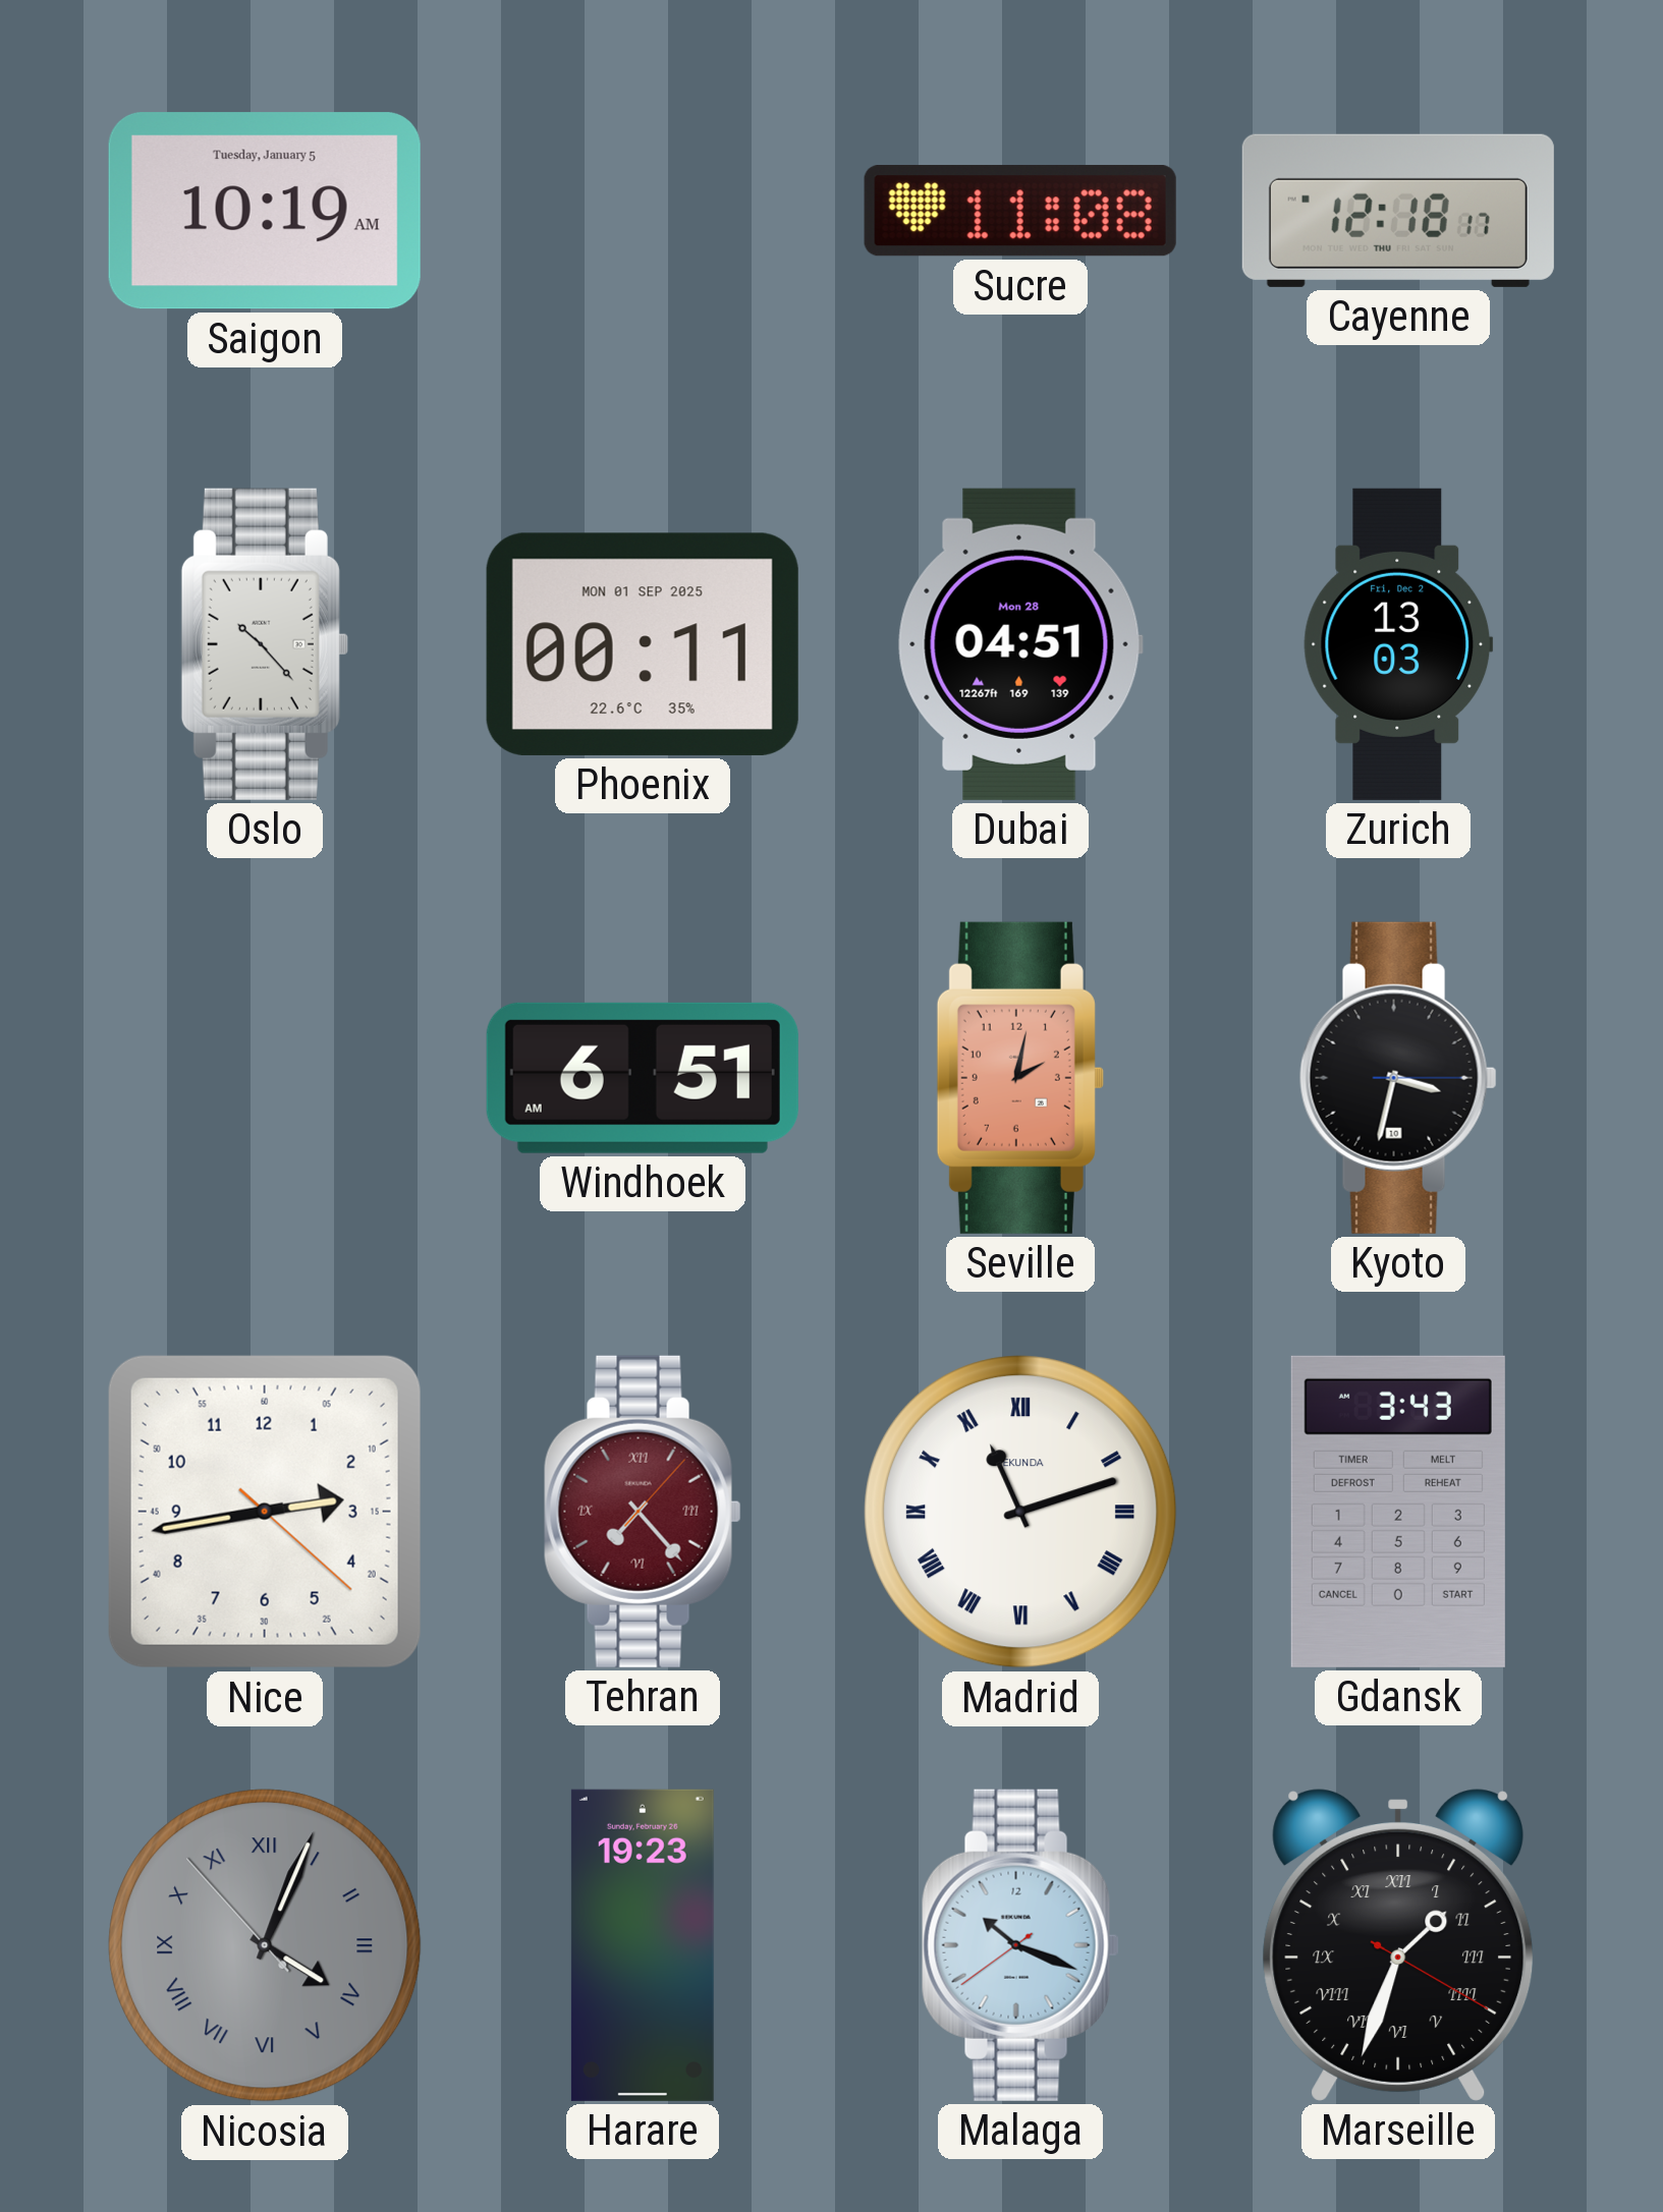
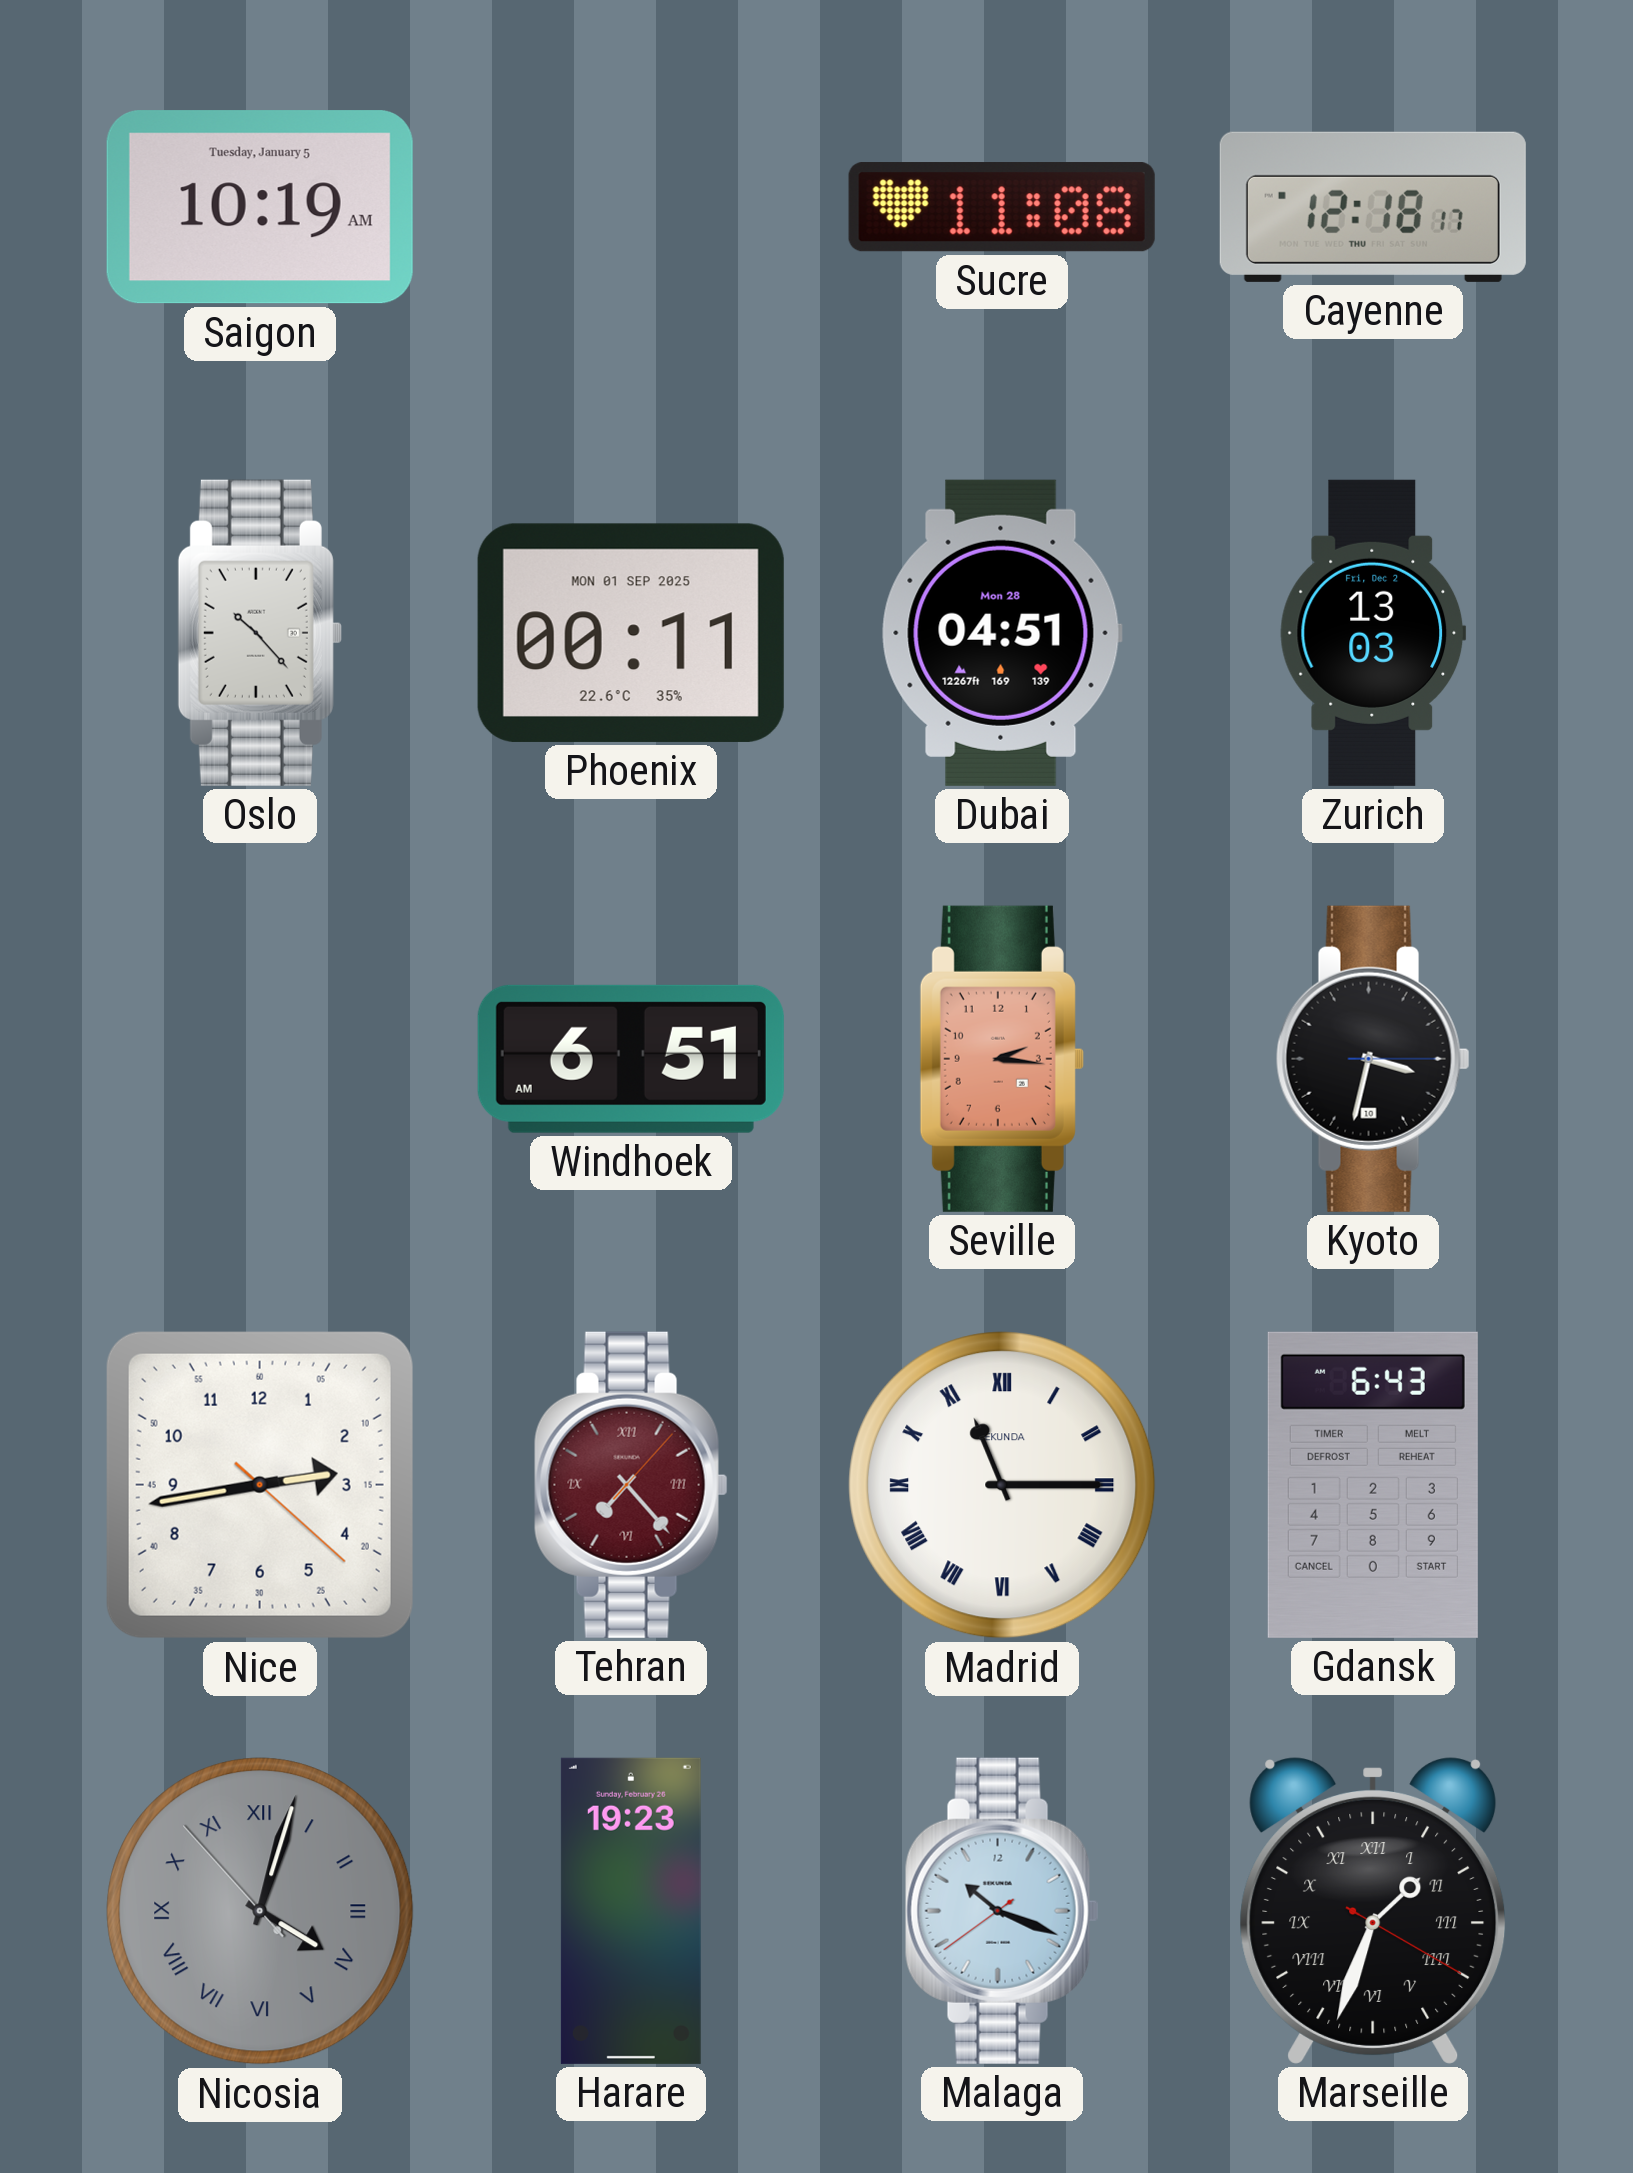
Seville: 2:02 -> 2:16 (1002, 1059)
Madrid: 11:12 -> 11:15 (1002, 1485)
Gdansk: 3:43 -> 6:43 (1373, 1485)
Nicosia: 4:03 -> 4:02 (260, 1911)
